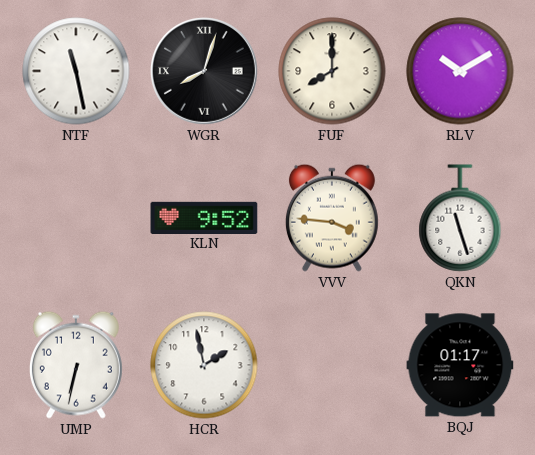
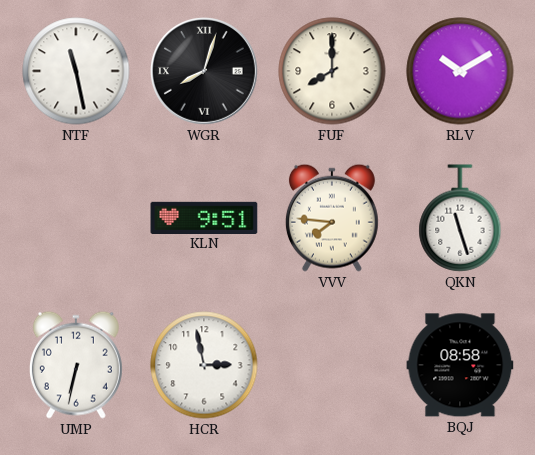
KLN: 9:52 -> 9:51 (204, 217)
VVV: 3:46 -> 7:46 (332, 218)
HCR: 1:58 -> 2:58 (204, 365)
BQJ: 01:17 -> 08:58 (460, 365)
